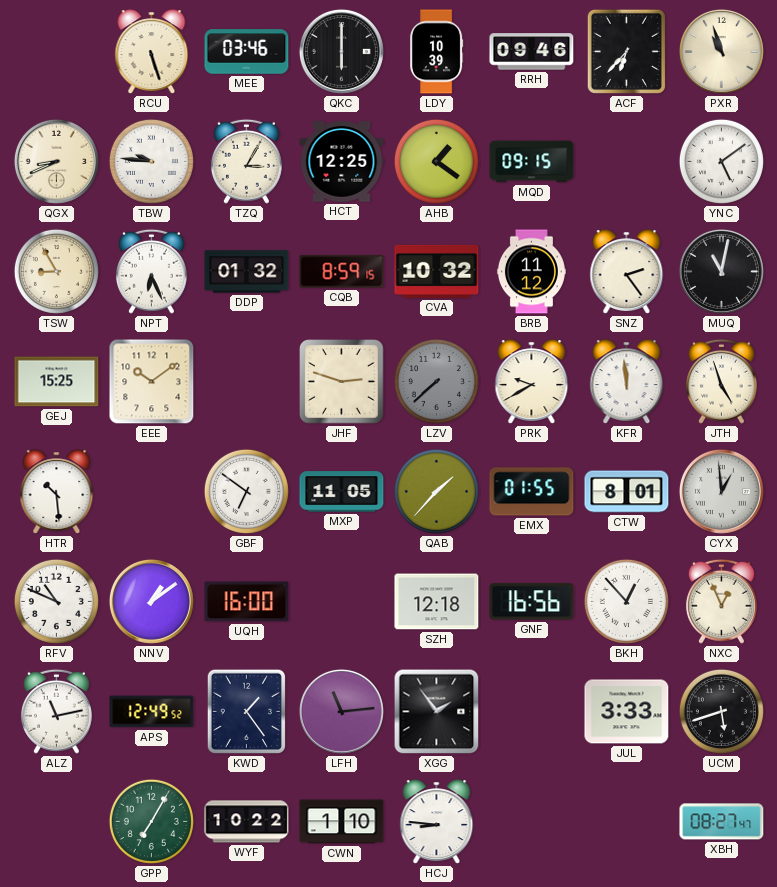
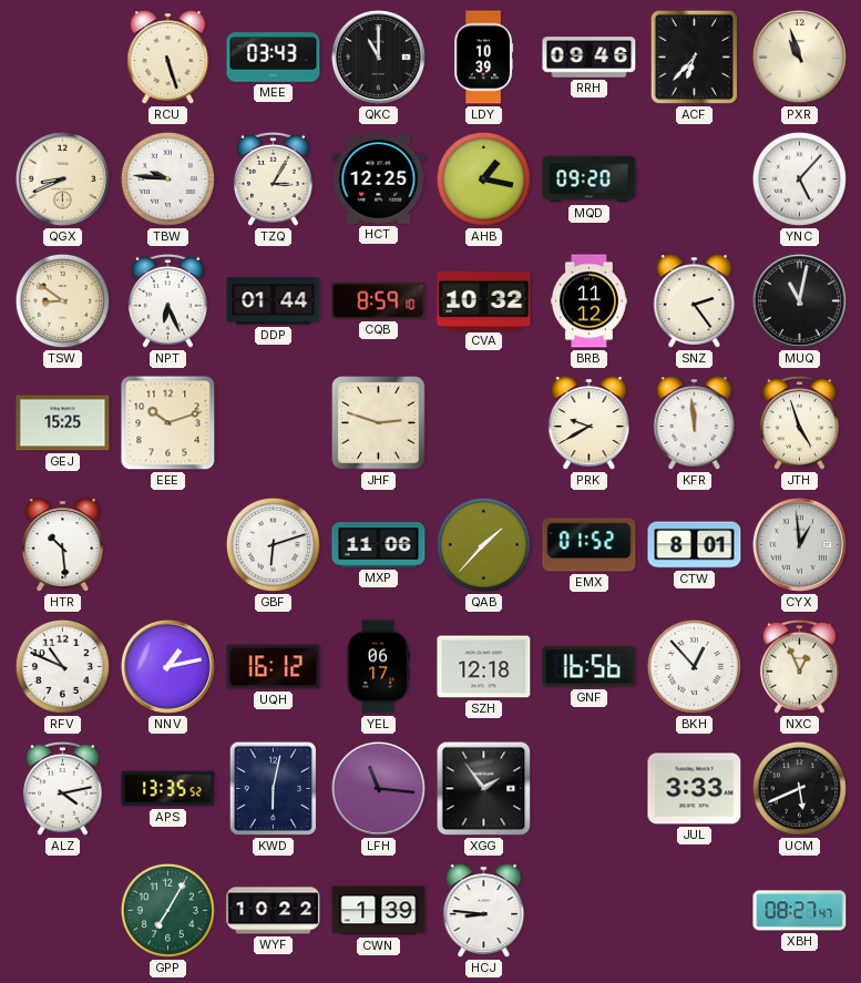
MEE: 03:46 -> 03:43 (274, 58)
QKC: 6:00 -> 11:00 (378, 57)
AHB: 1:21 -> 1:17 (483, 178)
MQD: 09:15 -> 09:20 (590, 180)
YNC: 5:09 -> 5:07 (799, 178)
TSW: 8:55 -> 8:51 (62, 300)
DDP: 01:32 -> 01:44 (274, 301)
CQB: 8:59:15 -> 8:59:10 (379, 301)
EEE: 10:09 -> 10:12 (168, 423)
LZV: 7:38 -> none (436, 381)
GBF: 6:51 -> 6:12 (273, 544)
MXP: 11:05 -> 11:06 (379, 545)
EMX: 01:55 -> 01:52 (590, 545)
NNV: 1:09 -> 1:13 (167, 666)
UQH: 16:00 -> 16:12 (274, 667)
YEL: none -> 06:17 (378, 667)
ALZ: 11:13 -> 4:13 (62, 788)
APS: 12:49 -> 13:35 (168, 789)
KWD: 1:24 -> 6:02 (273, 788)
LFH: 11:14 -> 11:16 (378, 788)
UCM: 5:42 -> 5:41 (799, 788)
CWN: 1:10 -> 1:39 (379, 911)
